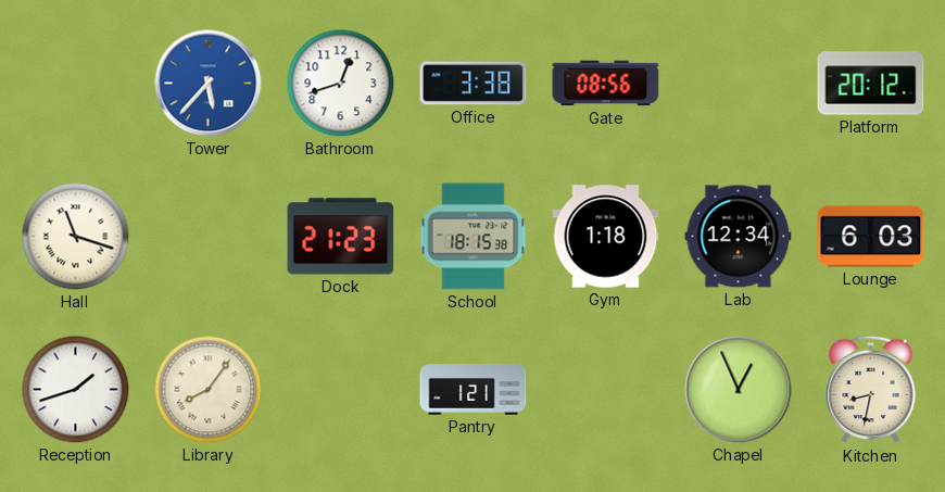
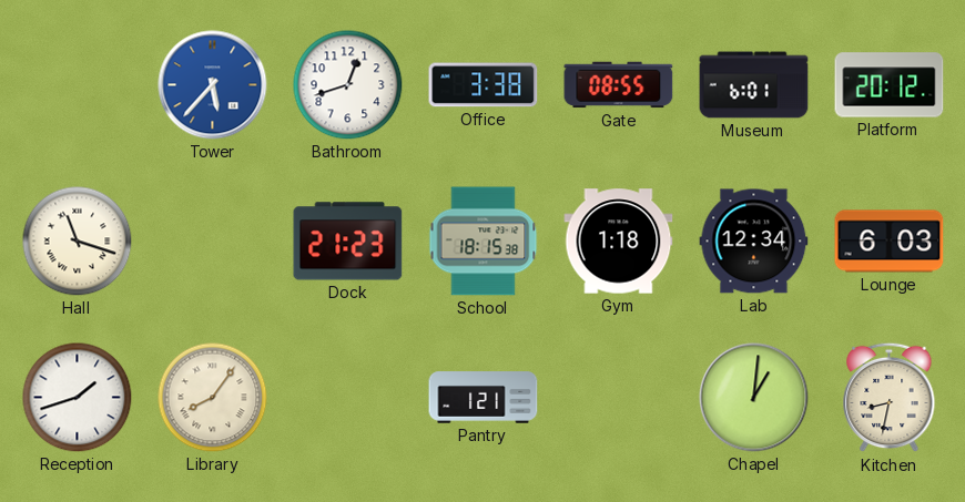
Gate: 08:56 -> 08:55 (619, 85)
Museum: none -> 6:01 (754, 85)
Chapel: 12:56 -> 1:01 (754, 398)
